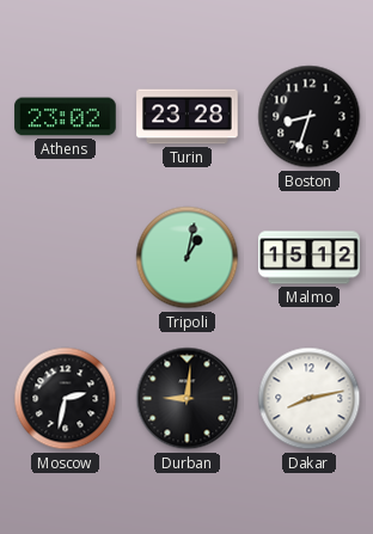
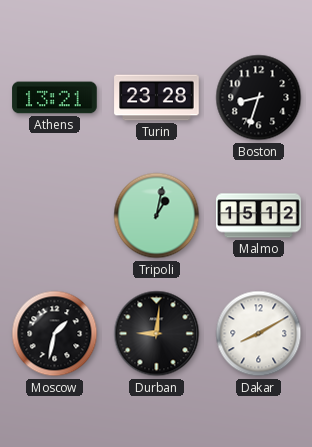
Athens: 23:02 -> 13:21 (55, 98)
Moscow: 2:32 -> 1:32 (55, 334)
Dakar: 8:13 -> 8:10 (259, 334)
